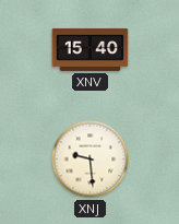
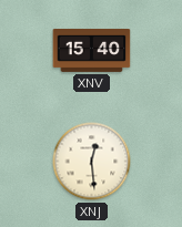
XNJ: 9:29 -> 12:29 (92, 162)
